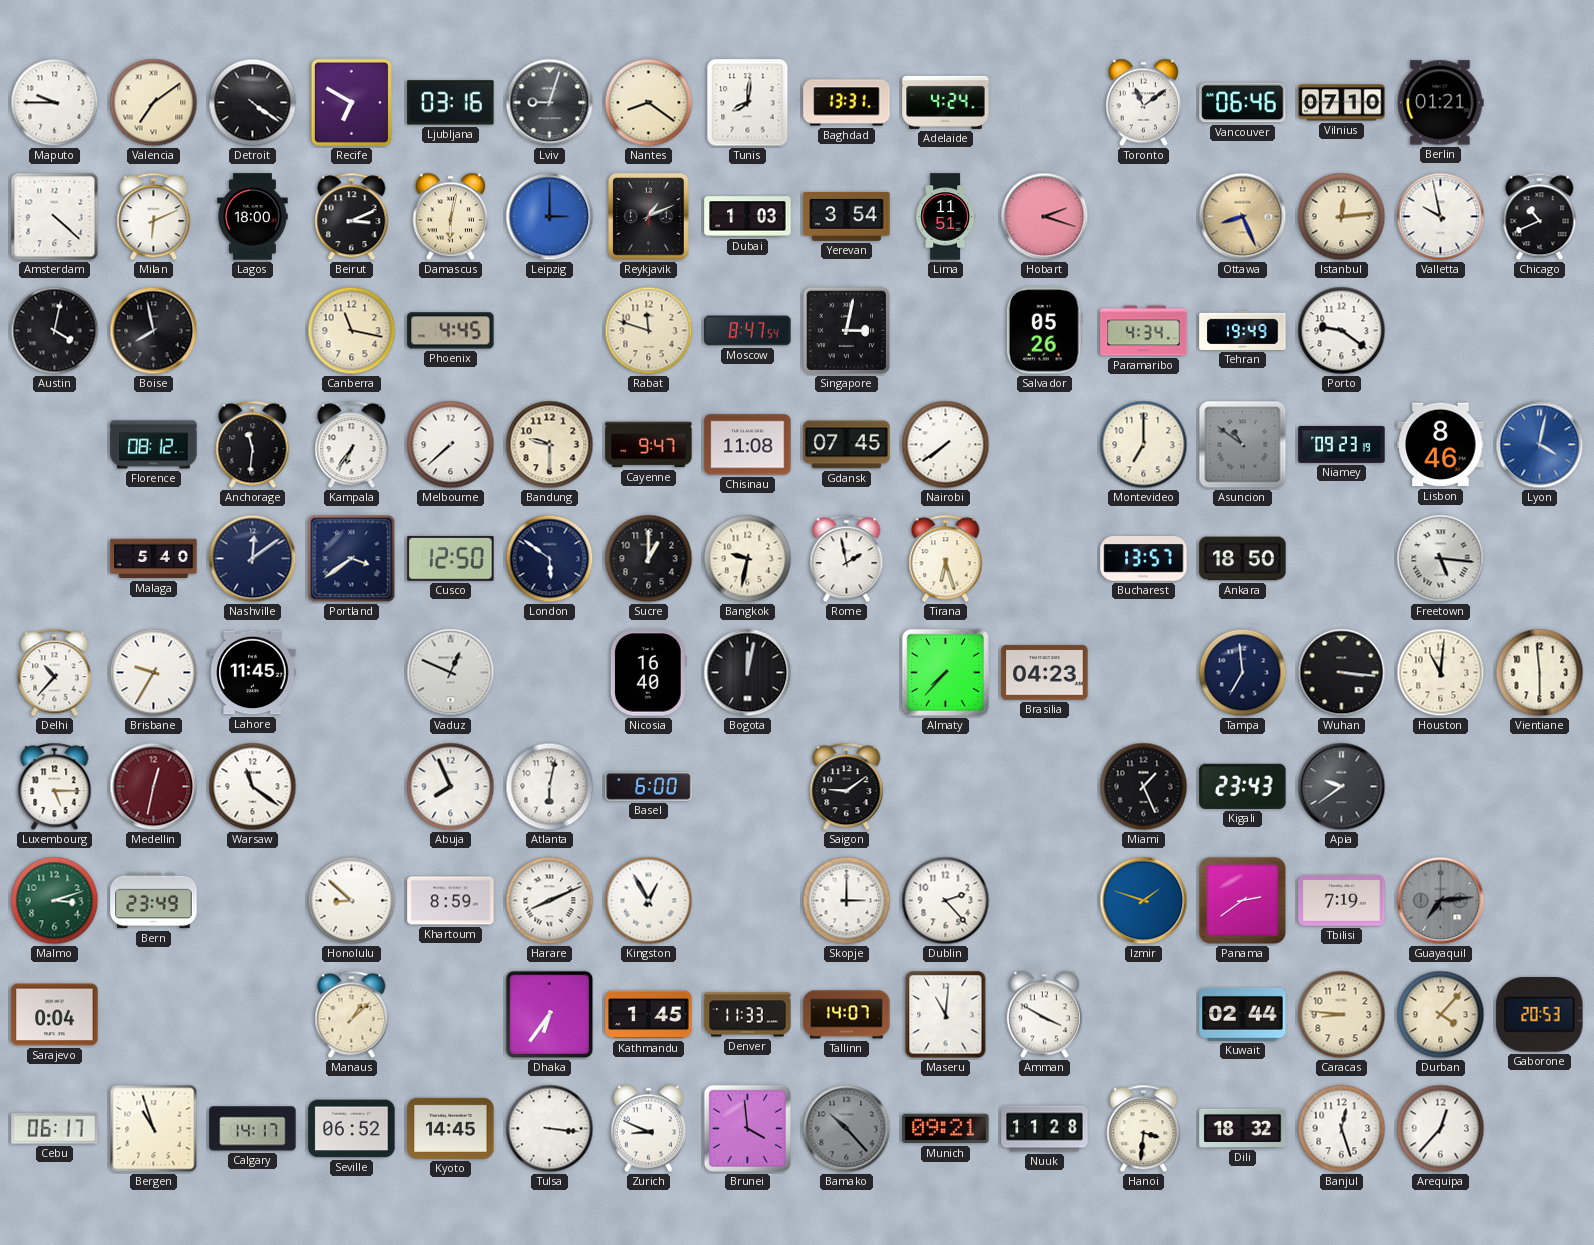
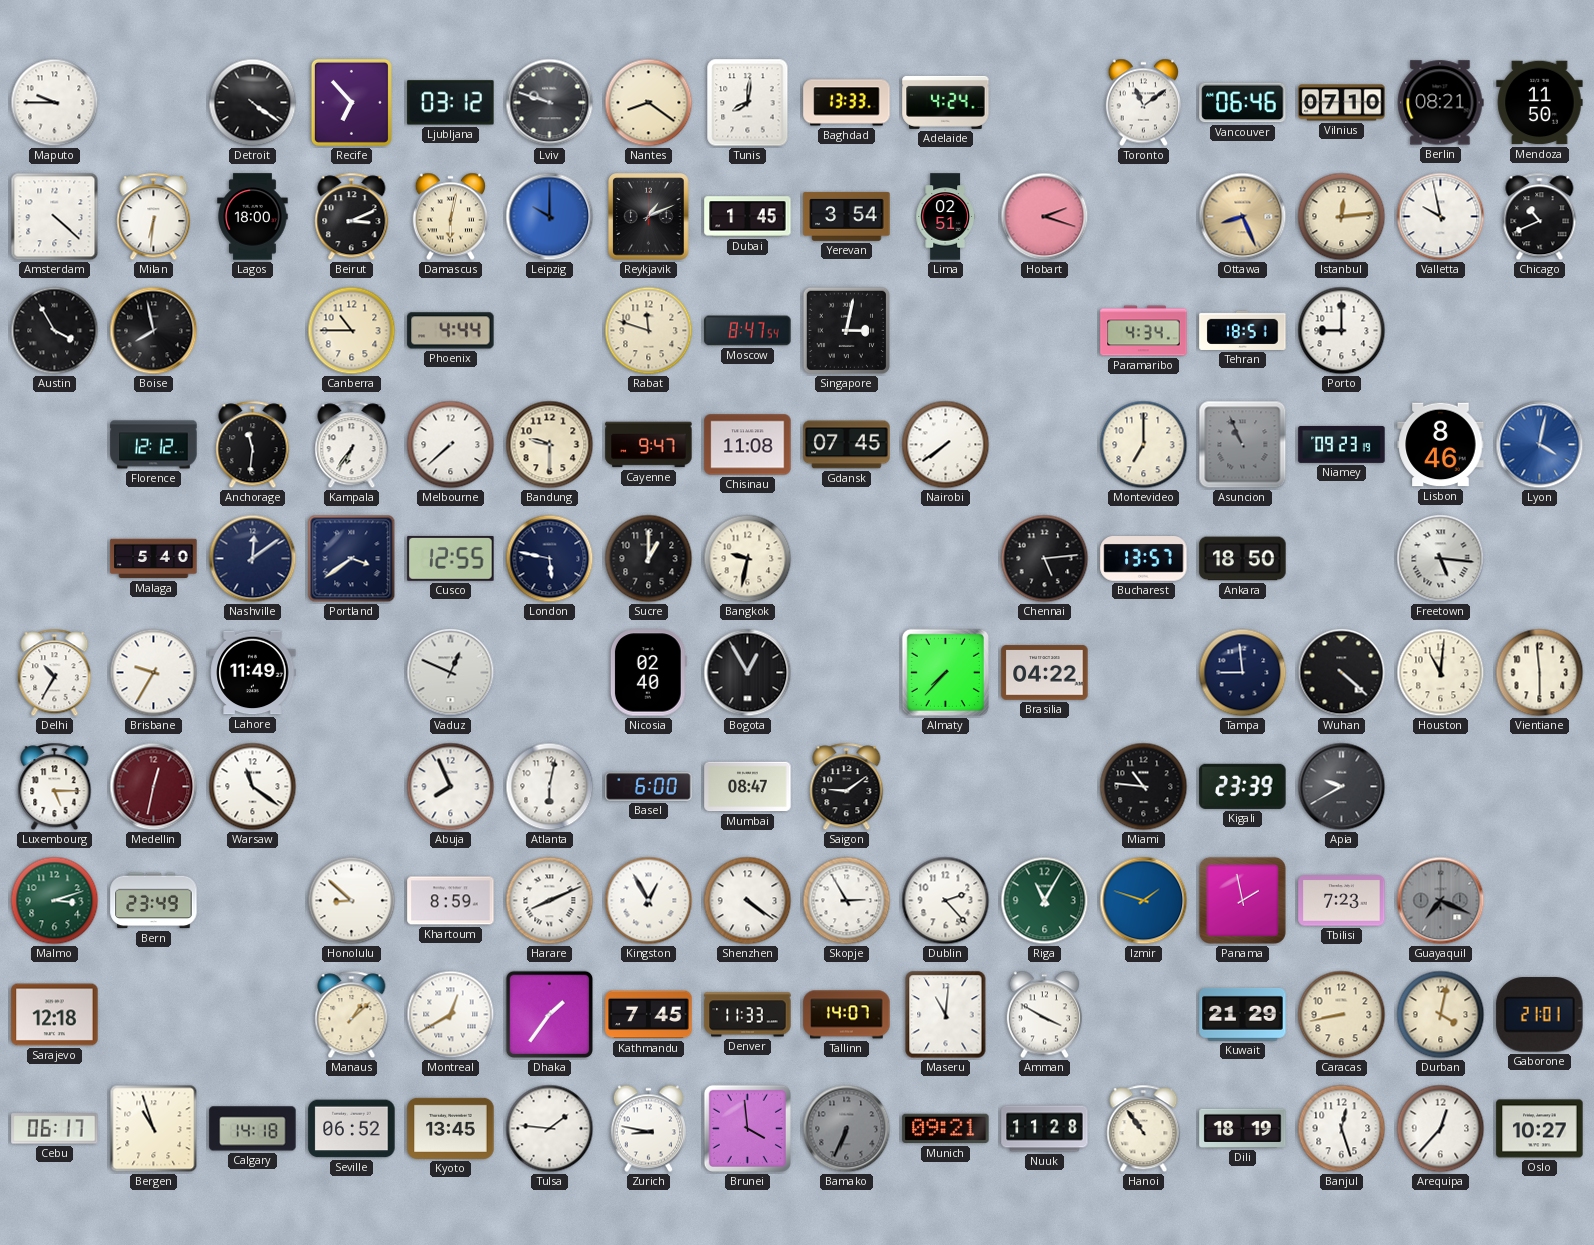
Valencia: 7:09 -> none (154, 103)
Recife: 6:50 -> 6:53 (351, 102)
Ljubljana: 03:16 -> 03:12 (451, 103)
Lviv: 9:03 -> 9:48 (550, 103)
Baghdad: 13:31 -> 13:33 (847, 103)
Berlin: 01:21 -> 08:21 (1440, 103)
Mendoza: none -> 11:50 (1540, 103)
Milan: 6:11 -> 6:31 (154, 217)
Leipzig: 3:00 -> 10:00 (550, 217)
Dubai: 1:03 -> 1:45 (748, 217)
Lima: 11:51 -> 02:51 (945, 217)
Austin: 4:02 -> 3:55 (55, 331)
Canberra: 11:17 -> 10:45 (352, 331)
Phoenix: 4:45 -> 4:44 (451, 331)
Salvador: 05:26 -> none (1044, 331)
Tehran: 19:49 -> 18:51 (1243, 330)
Porto: 9:21 -> 9:00 (1342, 331)
Florence: 08:12 -> 12:12 (154, 445)
Asuncion: 10:51 -> 10:56 (1243, 445)
Cusco: 12:50 -> 12:55 (451, 558)
London: 5:51 -> 5:47 (550, 559)
Rome: 1:58 -> none (847, 559)
Tirana: 6:27 -> none (946, 559)
Chennai: none -> 5:14 (1045, 559)
Delhi: 10:37 -> 10:35 (55, 673)
Lahore: 11:45 -> 11:49 (253, 673)
Nicosia: 16:40 -> 02:40 (648, 673)
Bogota: 12:02 -> 12:55 (748, 673)
Brasilia: 04:23 -> 04:22 (1045, 673)
Tampa: 6:59 -> 8:59 (1243, 673)
Wuhan: 3:16 -> 4:22 (1342, 673)
Mumbai: none -> 08:47 (748, 787)
Miami: 1:26 -> 10:46 (1144, 787)
Kigali: 23:43 -> 23:39 (1243, 786)
Apia: 9:39 -> 9:40 (1342, 787)
Shenzhen: none -> 4:21 (748, 901)
Skopje: 3:00 -> 2:55 (847, 901)
Riga: none -> 11:05 (1045, 901)
Panama: 2:39 -> 1:58 (1242, 900)
Tbilisi: 7:19 -> 7:23 (1342, 901)
Guayaquil: 7:14 -> 7:19 (1441, 901)
Sarajevo: 0:04 -> 12:18 (55, 1015)
Montreal: none -> 12:40 (451, 1015)
Dhaka: 6:36 -> 1:36 (550, 1015)
Kathmandu: 1:45 -> 7:45 (649, 1015)
Kuwait: 02:44 -> 21:29 (1243, 1014)
Caracas: 8:46 -> 8:43 (1342, 1015)
Durban: 4:07 -> 4:02 (1441, 1015)
Gaborone: 20:53 -> 21:01 (1540, 1015)
Calgary: 14:17 -> 14:18 (253, 1129)
Kyoto: 14:45 -> 13:45 (451, 1128)
Tulsa: 3:16 -> 1:46 (550, 1129)
Zurich: 8:49 -> 8:47 (648, 1129)
Bamako: 10:23 -> 6:34 (847, 1129)
Hanoi: 3:31 -> 10:54 (1144, 1129)
Dili: 18:32 -> 18:19 (1243, 1128)
Oslo: none -> 10:27 (1540, 1129)
